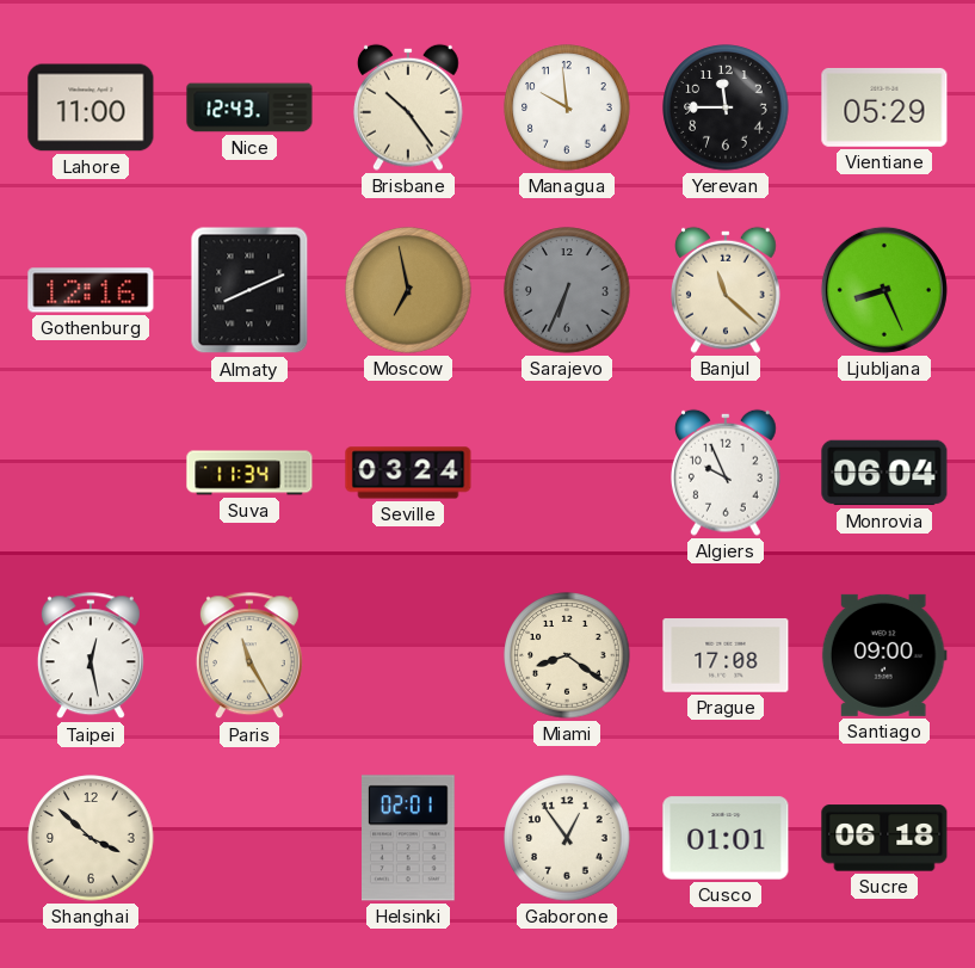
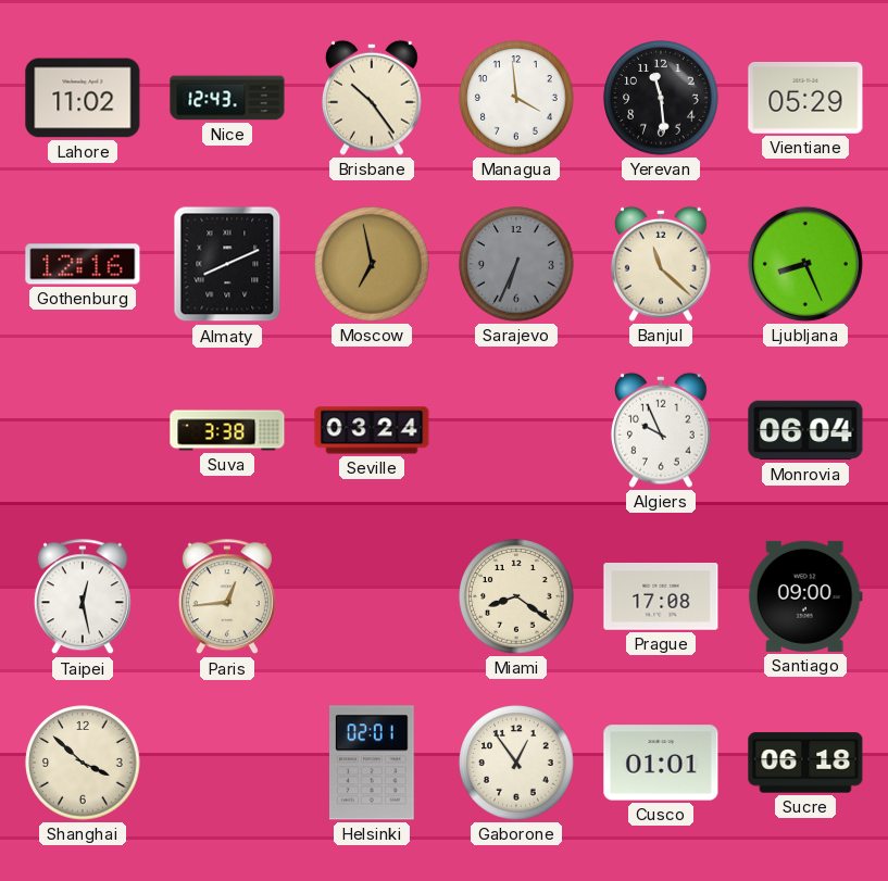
Lahore: 11:00 -> 11:02 (83, 98)
Managua: 9:59 -> 3:59 (516, 98)
Yerevan: 11:45 -> 11:29 (661, 98)
Suva: 11:34 -> 3:38 (227, 430)
Paris: 11:25 -> 12:44 (227, 597)
